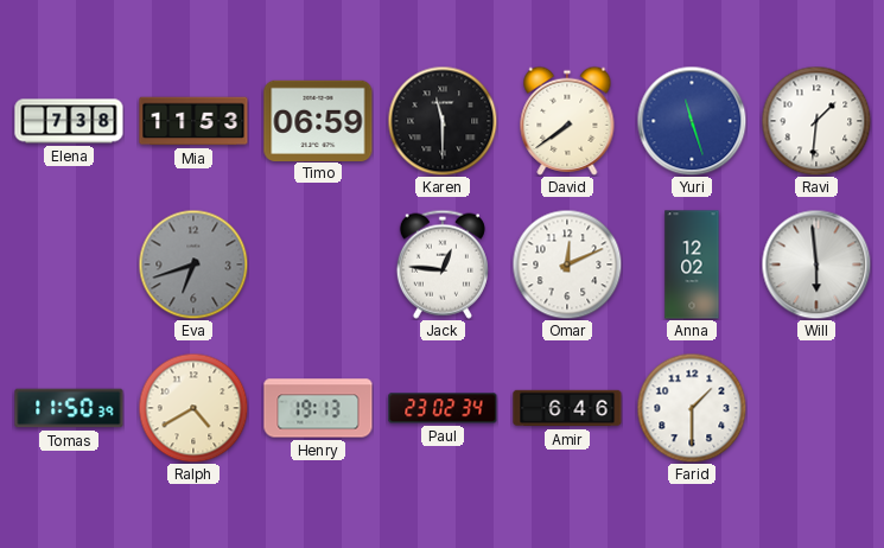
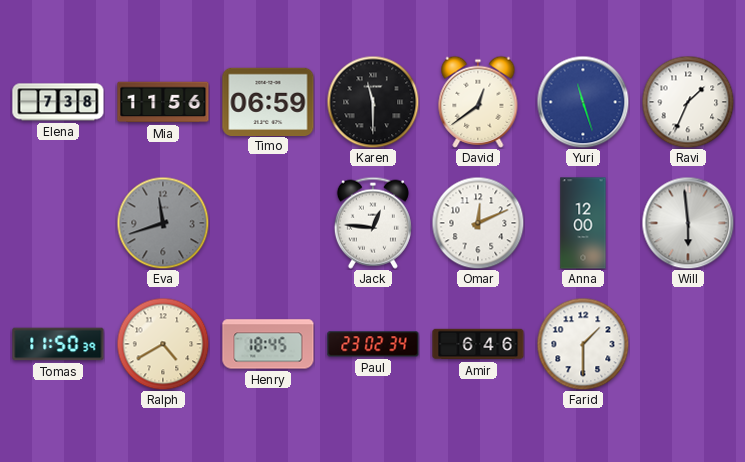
Mia: 11:53 -> 11:56 (163, 102)
David: 7:39 -> 12:39 (478, 102)
Ravi: 1:31 -> 1:34 (688, 102)
Eva: 6:42 -> 11:42 (163, 223)
Anna: 12:02 -> 12:00 (583, 223)
Henry: 19:13 -> 18:45 (268, 344)
